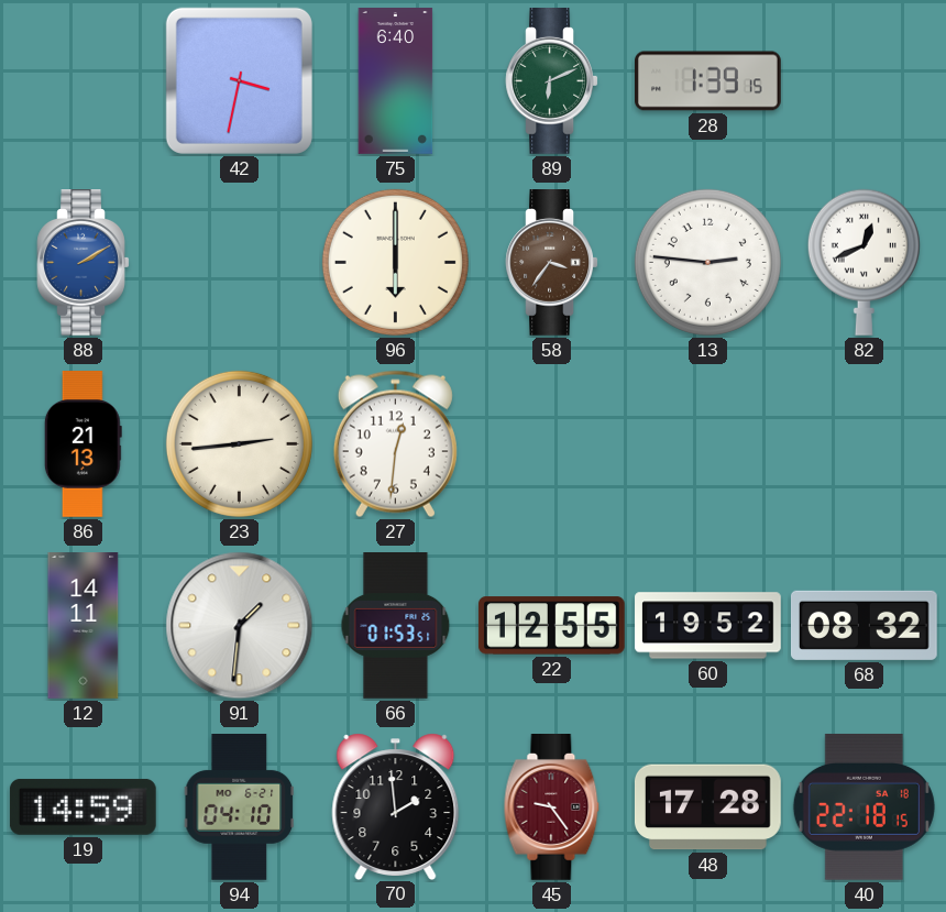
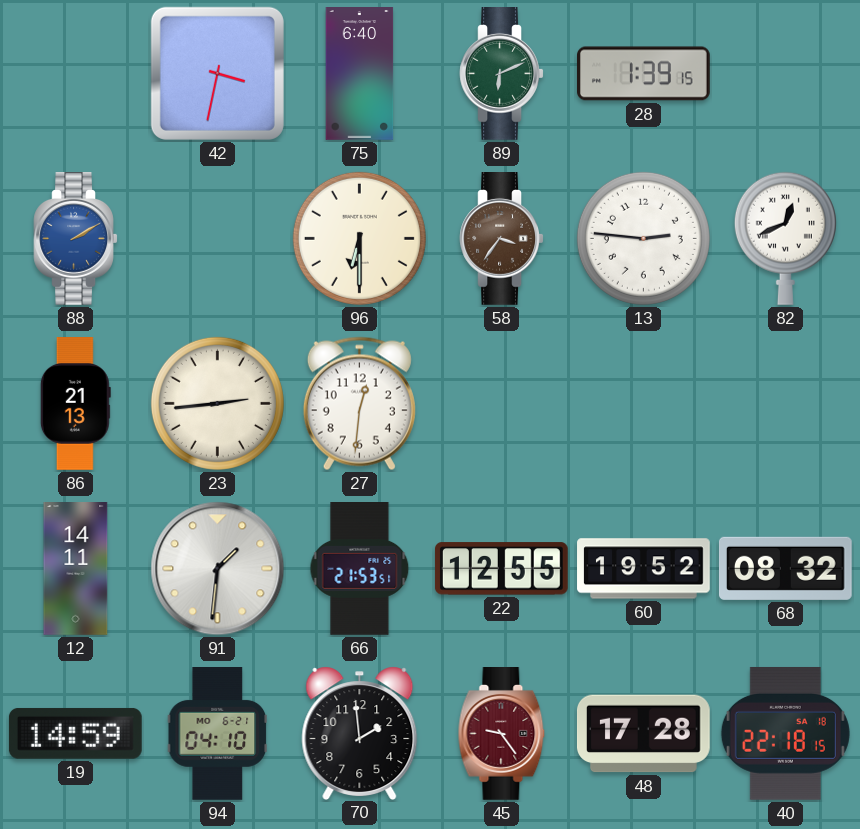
96: 6:00 -> 6:30 (359, 238)
66: 01:53 -> 21:53 (360, 569)
